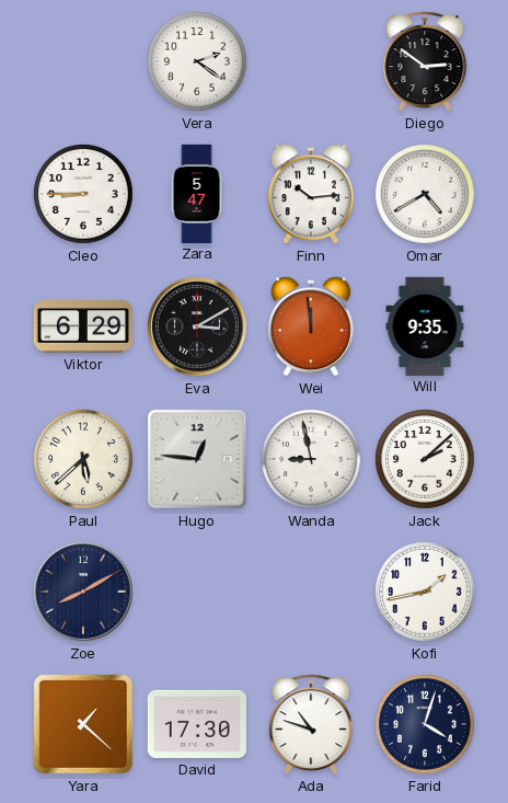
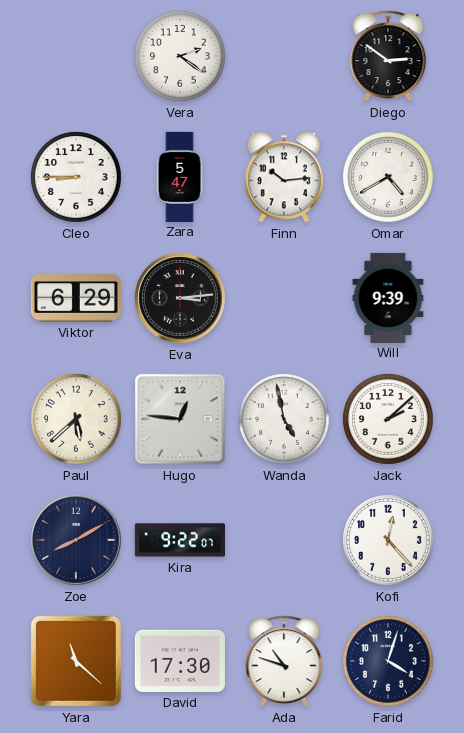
Eva: 3:10 -> 3:14 (181, 299)
Wei: 11:59 -> none (311, 326)
Will: 9:35 -> 9:39 (388, 297)
Wanda: 8:58 -> 4:58 (284, 419)
Kira: none -> 9:22 (179, 540)
Kofi: 1:43 -> 12:23 (388, 540)
Yara: 1:22 -> 11:22 (76, 661)
